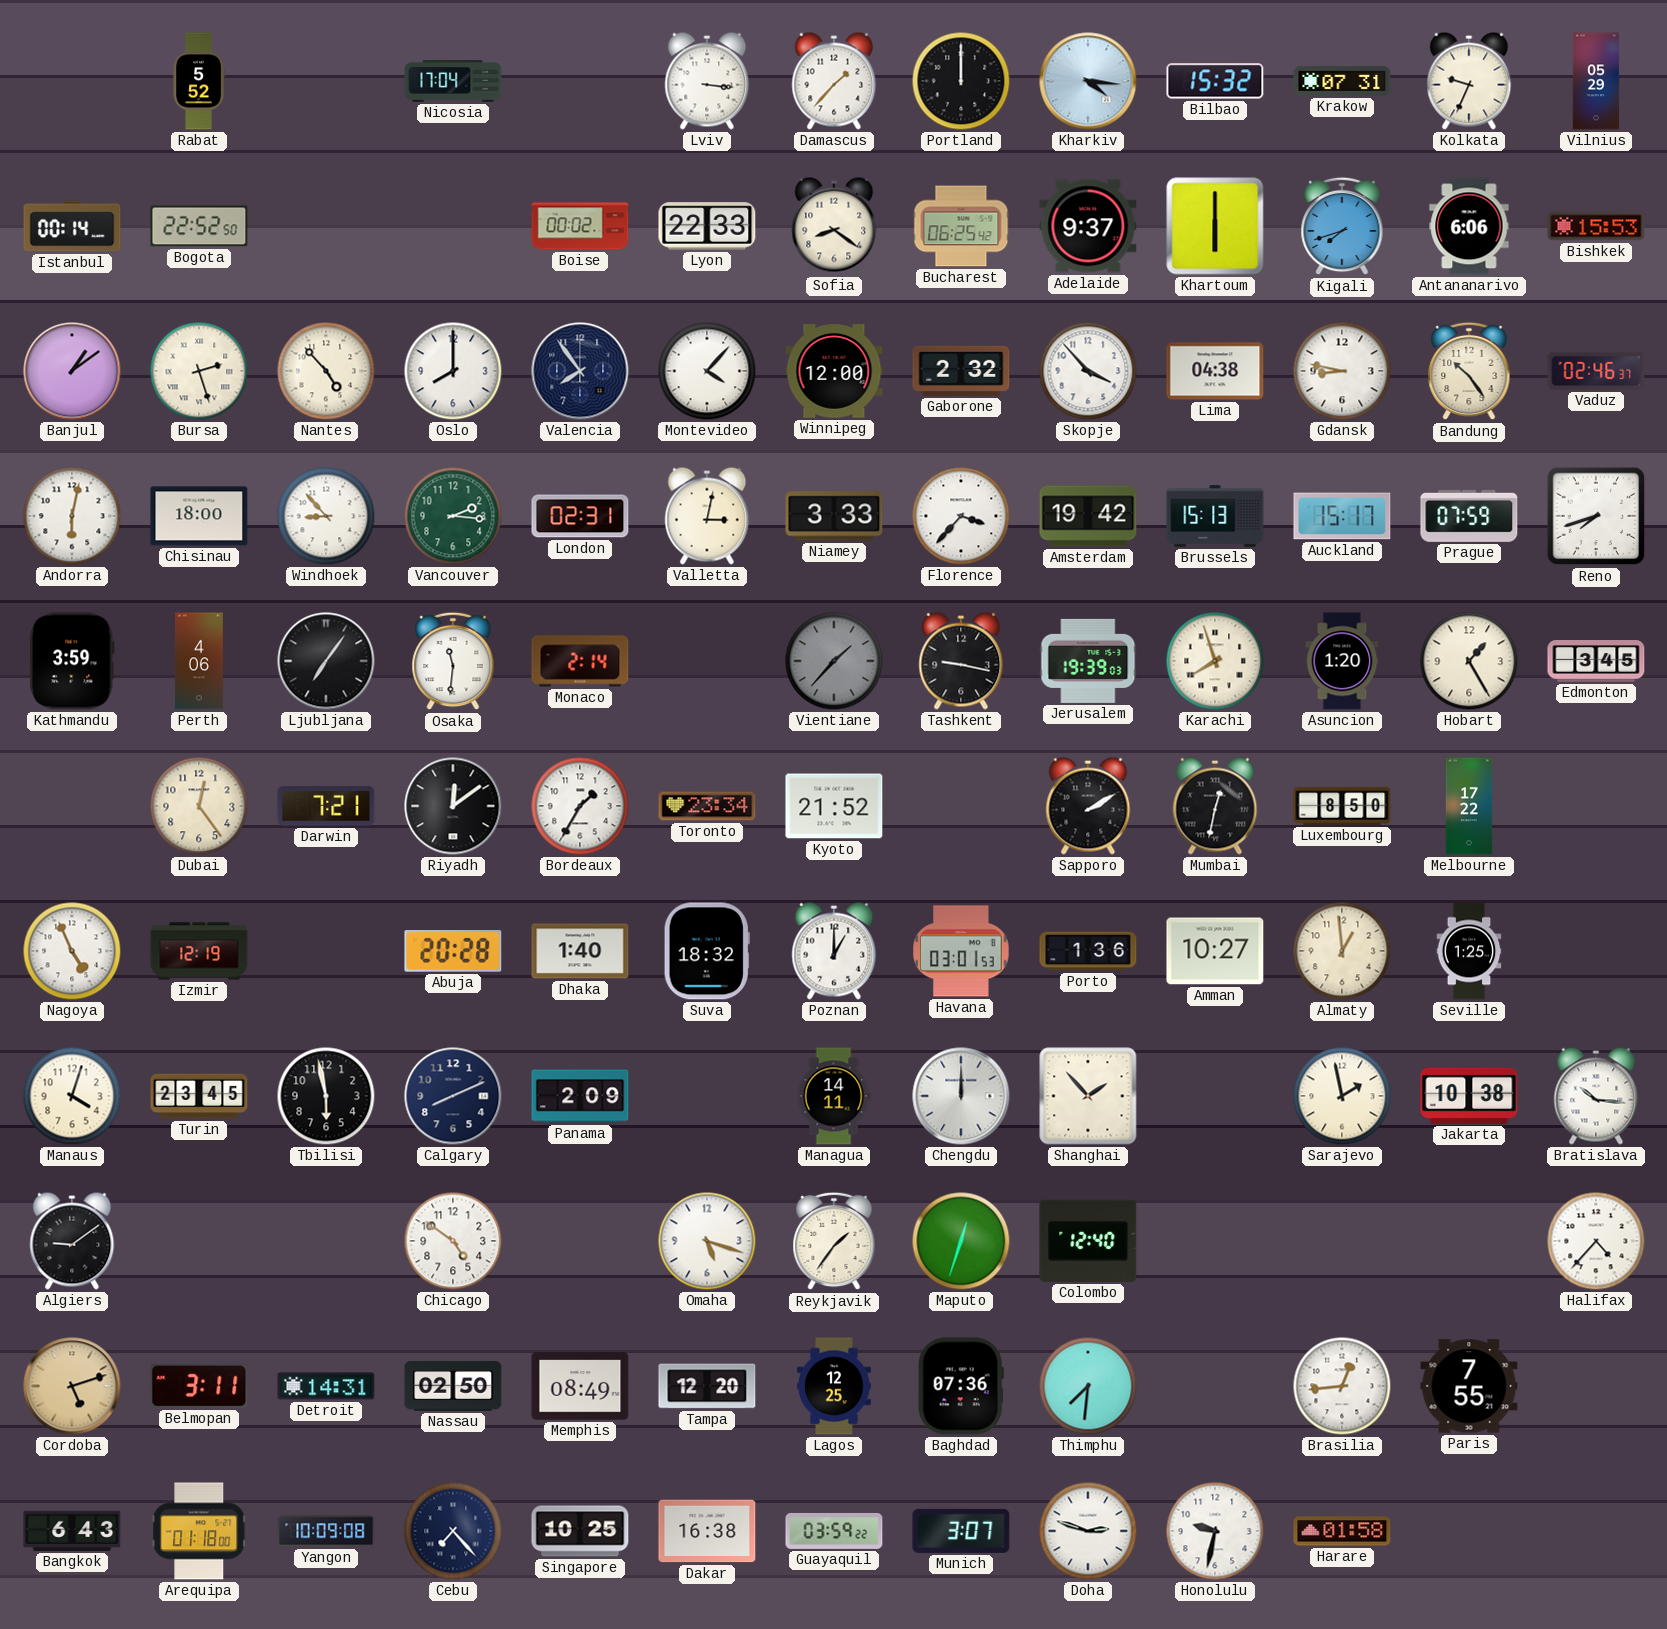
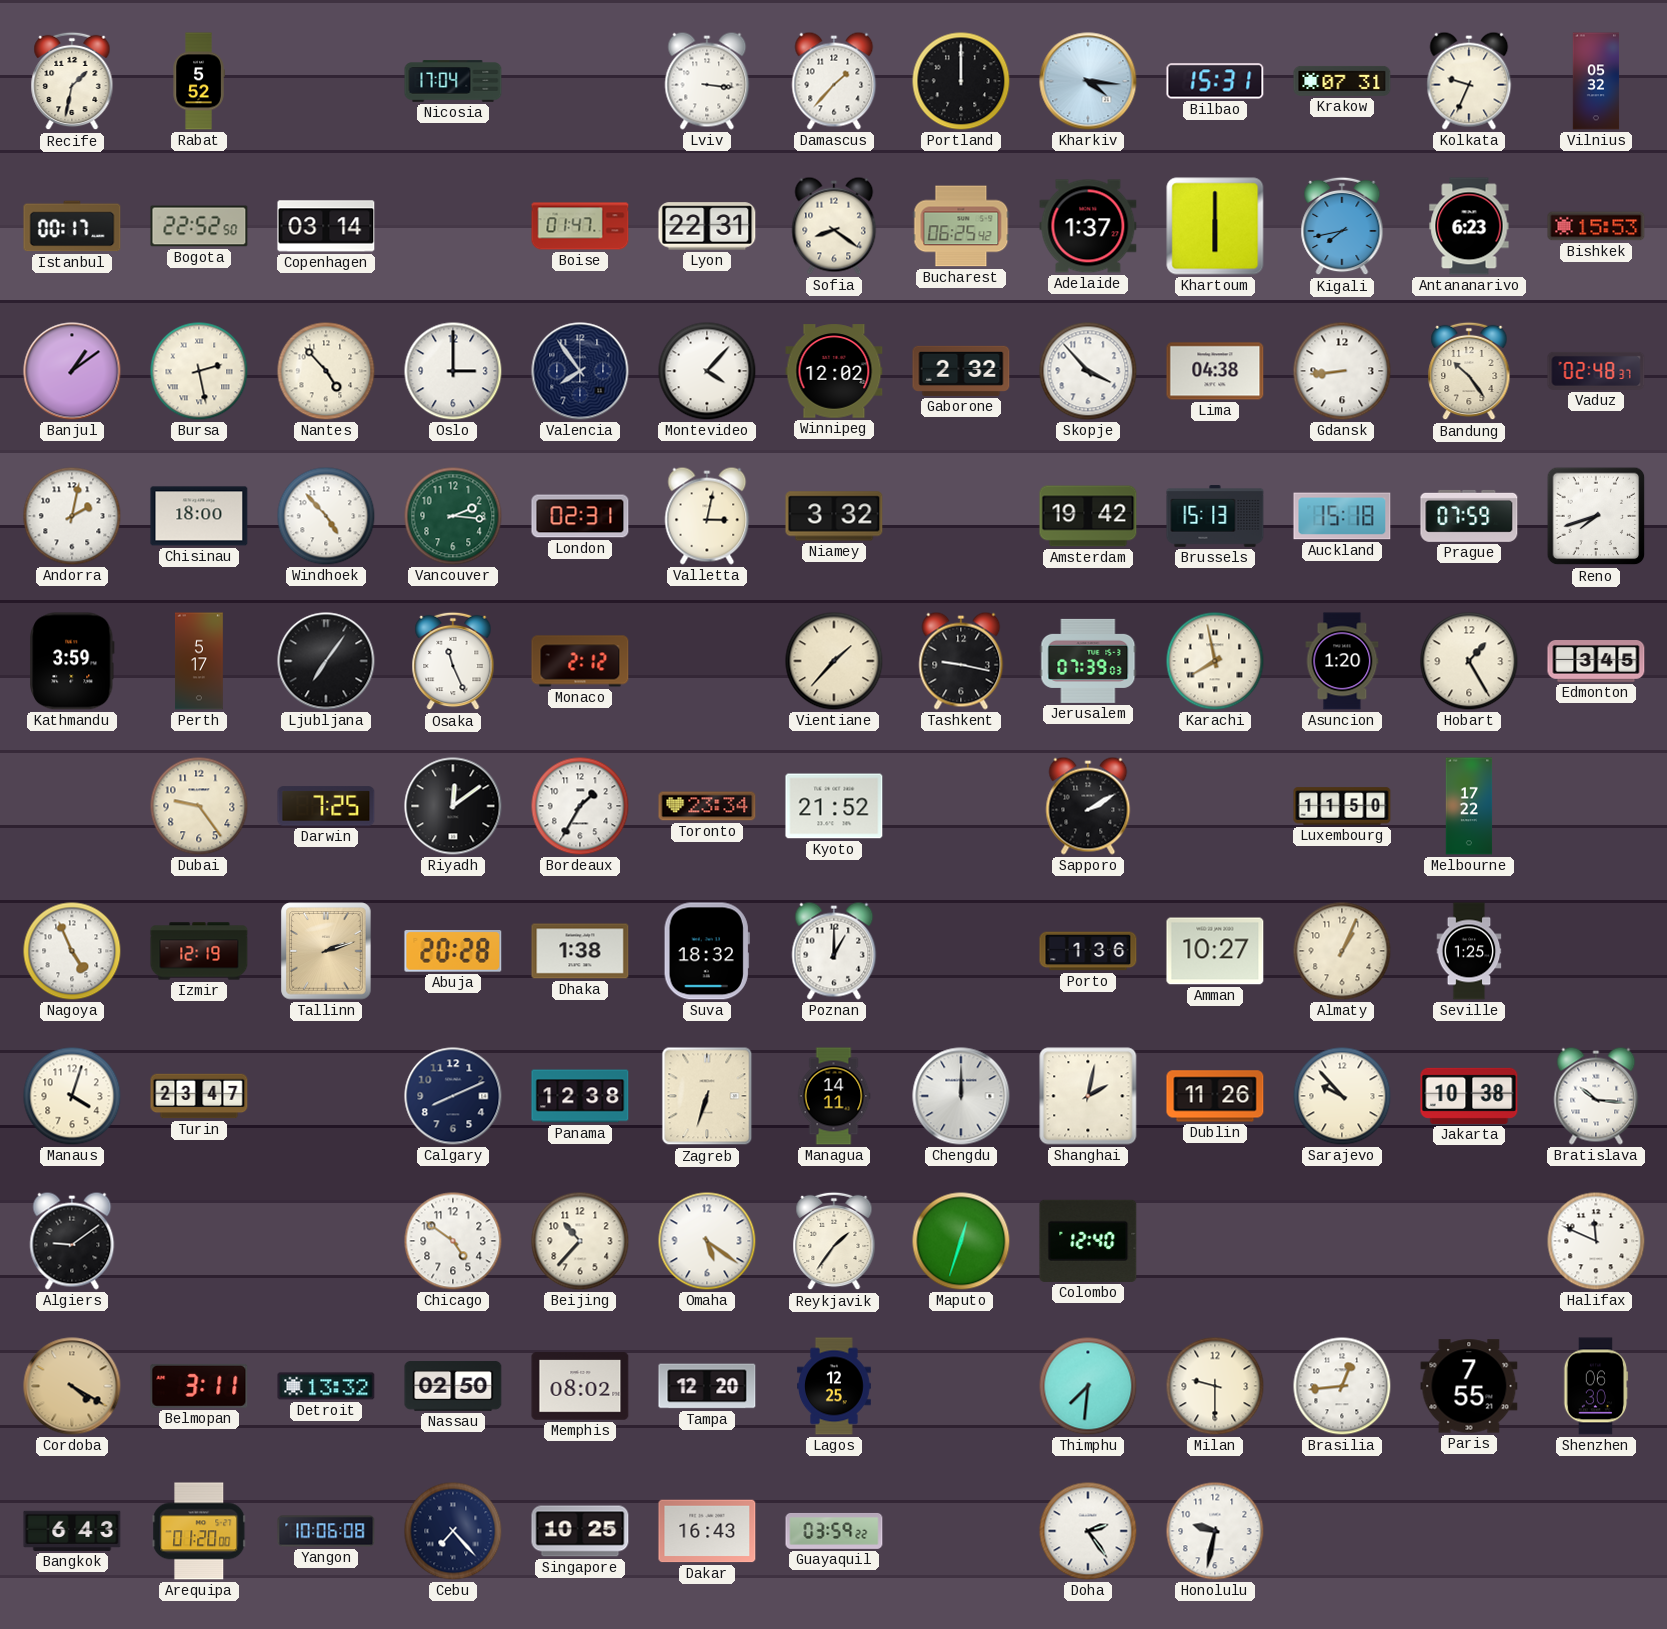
Recife: none -> 1:32 (72, 81)
Bilbao: 15:32 -> 15:31 (1215, 81)
Vilnius: 05:29 -> 05:32 (1596, 81)
Istanbul: 00:14 -> 00:17 (72, 226)
Copenhagen: none -> 03:14 (326, 226)
Boise: 00:02 -> 01:47 (580, 226)
Lyon: 22:33 -> 22:31 (707, 226)
Adelaide: 9:37 -> 1:37 (1088, 226)
Kigali: 7:42 -> 7:43 (1342, 226)
Antananarivo: 6:06 -> 6:23 (1469, 226)
Bursa: 2:27 -> 2:28 (199, 371)
Oslo: 8:00 -> 3:00 (453, 371)
Winnipeg: 12:00 -> 12:02 (834, 371)
Gdansk: 8:47 -> 8:44 (1342, 371)
Vaduz: 02:46 -> 02:48 (1596, 371)
Andorra: 6:02 -> 2:02 (72, 516)
Windhoek: 8:53 -> 4:53 (326, 516)
Niamey: 3:33 -> 3:32 (834, 516)
Florence: 3:37 -> none (961, 516)
Auckland: 15:17 -> 15:18 (1342, 516)
Perth: 4:06 -> 5:17 (200, 661)
Osaka: 11:31 -> 11:26 (453, 661)
Monaco: 2:14 -> 2:12 (580, 661)
Vientiane dial: grey -> cream (834, 661)
Jerusalem: 19:39 -> 07:39 (1088, 661)
Karachi: 7:57 -> 7:58 (1215, 661)
Dubai: 12:24 -> 9:24 (199, 806)
Darwin: 7:21 -> 7:25 (326, 806)
Mumbai: 12:32 -> none (1215, 806)
Luxembourg: 8:50 -> 11:50 (1342, 806)
Tallinn: none -> 2:12 (326, 951)
Dhaka: 1:40 -> 1:38 (580, 951)
Havana: 03:01 -> none (961, 951)
Almaty: 12:59 -> 1:04 (1342, 951)
Turin: 23:45 -> 23:47 (199, 1096)
Tbilisi: 5:58 -> none (326, 1096)
Panama: 2:09 -> 12:38 (580, 1096)
Zagreb: none -> 6:33 (707, 1096)
Shanghai: 1:53 -> 2:02 (1088, 1096)
Dublin: none -> 11:26 (1215, 1096)
Sarajevo: 1:58 -> 9:53 (1342, 1096)
Beijing: none -> 10:37 (580, 1241)
Omaha: 5:18 -> 5:21 (707, 1241)
Halifax: 4:37 -> 11:49 (1596, 1241)
Cordoba: 5:12 -> 4:20 (72, 1386)
Detroit: 14:31 -> 13:32 (326, 1386)
Memphis: 08:49 -> 08:02 (580, 1386)
Baghdad: 07:36 -> none (961, 1386)
Milan: none -> 9:30 (1215, 1386)
Shenzhen: none -> 06:30 (1596, 1386)
Arequipa: 01:18 -> 01:20 (199, 1531)
Yangon: 10:09 -> 10:06 (326, 1531)
Dakar: 16:38 -> 16:43 (707, 1531)
Munich: 3:07 -> none (961, 1531)
Doha: 2:48 -> 2:24 (1088, 1531)
Harare: 01:58 -> none (1342, 1531)
